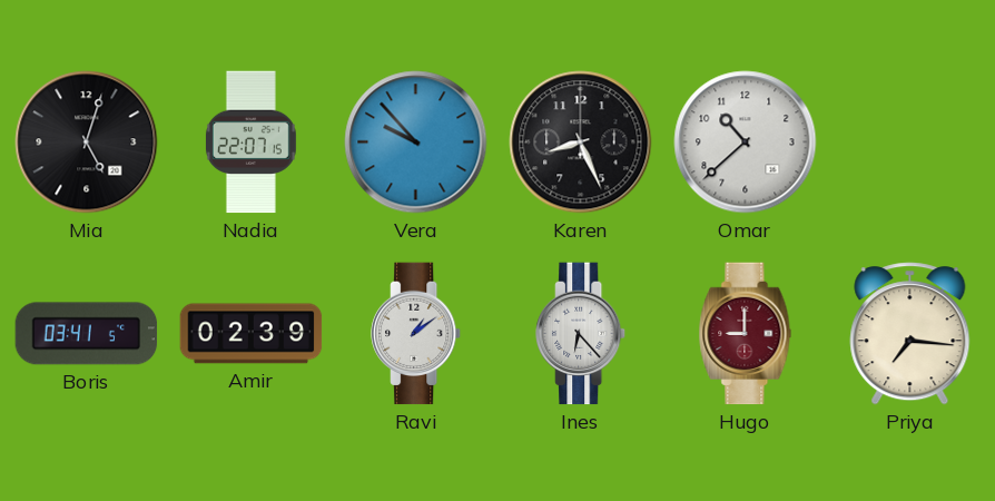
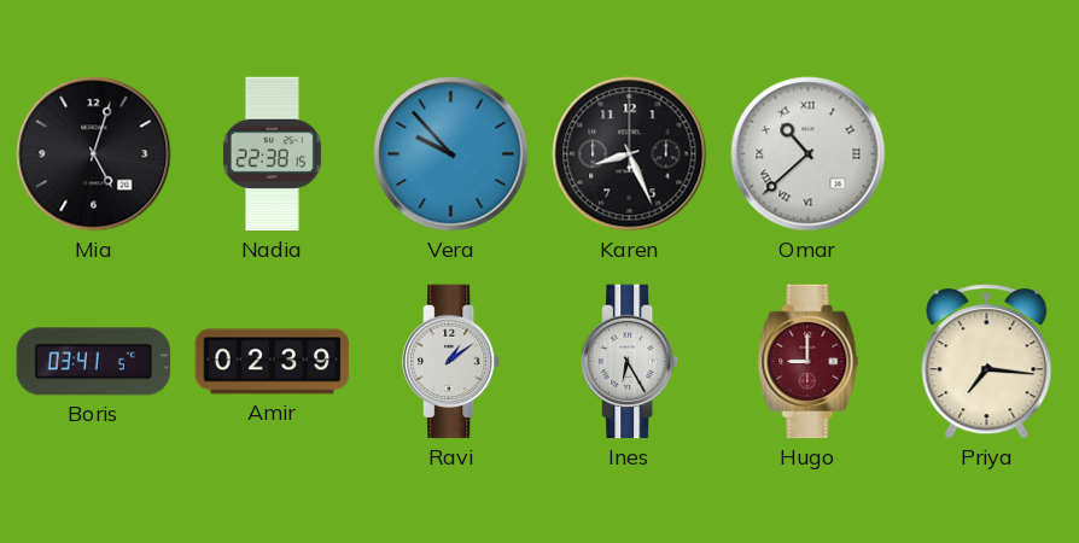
Nadia: 22:07 -> 22:38 (272, 154)
Omar numerals: Arabic -> Roman (809, 154)
Ines: 6:23 -> 6:25 (630, 362)
